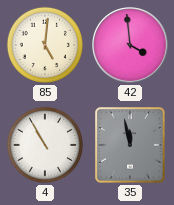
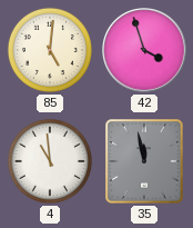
42: 3:59 -> 3:57 (144, 50)
4: 10:55 -> 10:59 (50, 161)
